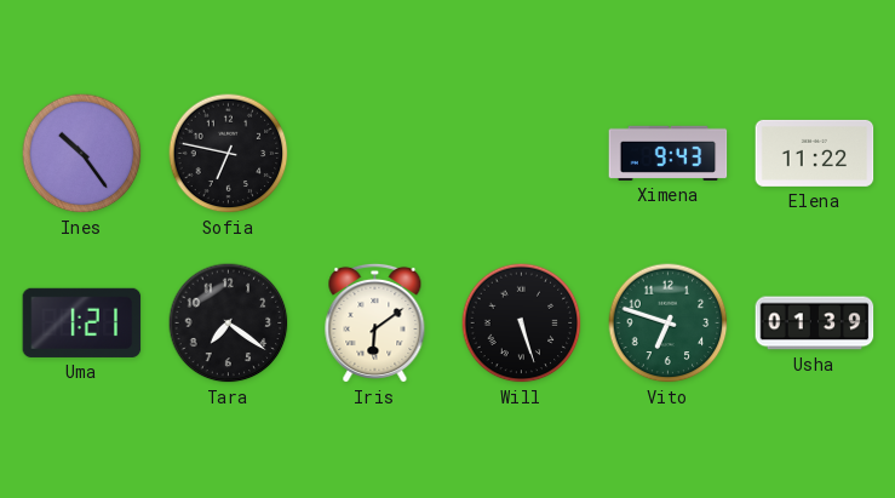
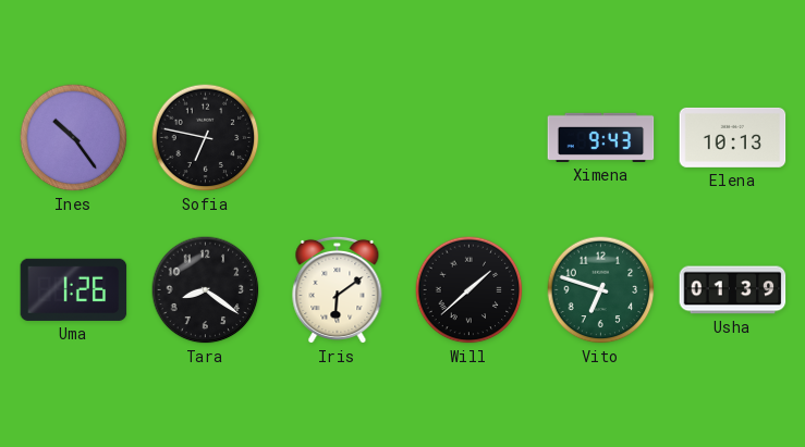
Elena: 11:22 -> 10:13 (733, 137)
Uma: 1:21 -> 1:26 (74, 289)
Tara: 7:21 -> 8:21 (206, 290)
Will: 5:27 -> 1:38 (469, 290)
